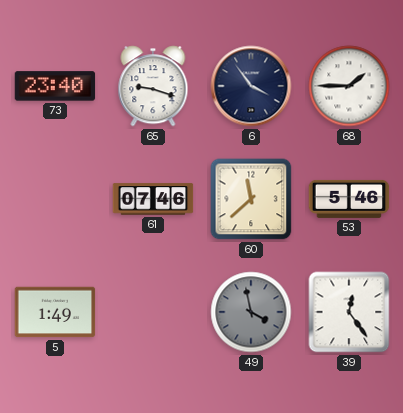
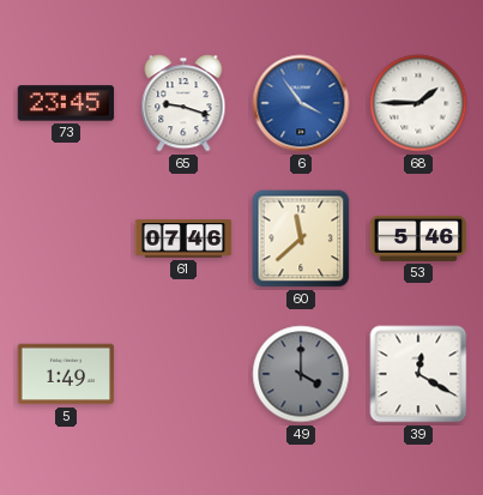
73: 23:40 -> 23:45 (66, 103)
6 dial: navy -> blue (301, 103)
49: 3:58 -> 4:00 (301, 374)
39: 12:24 -> 12:20 (418, 374)
